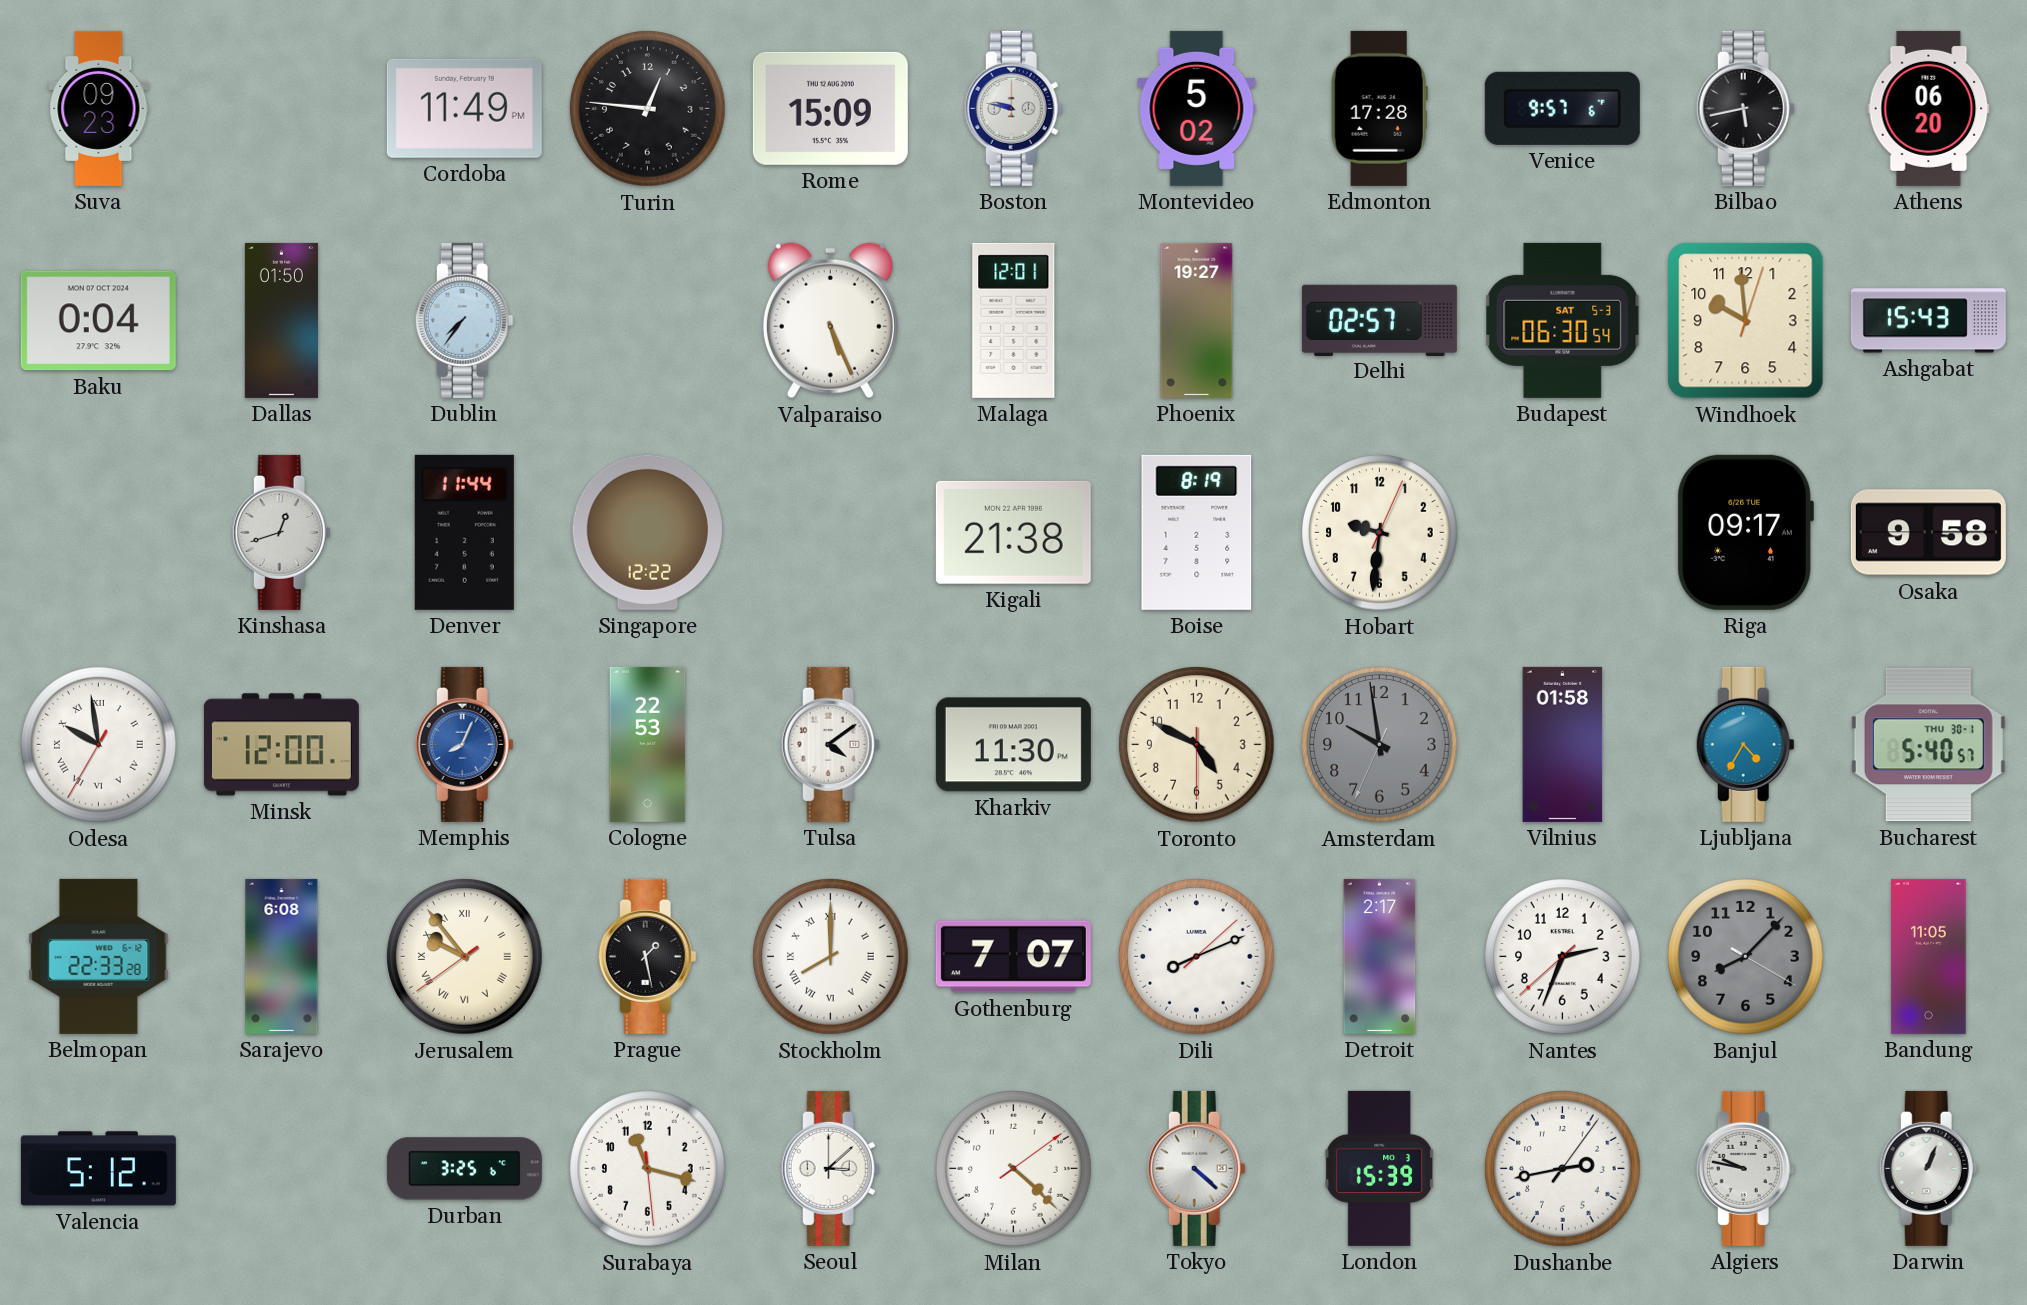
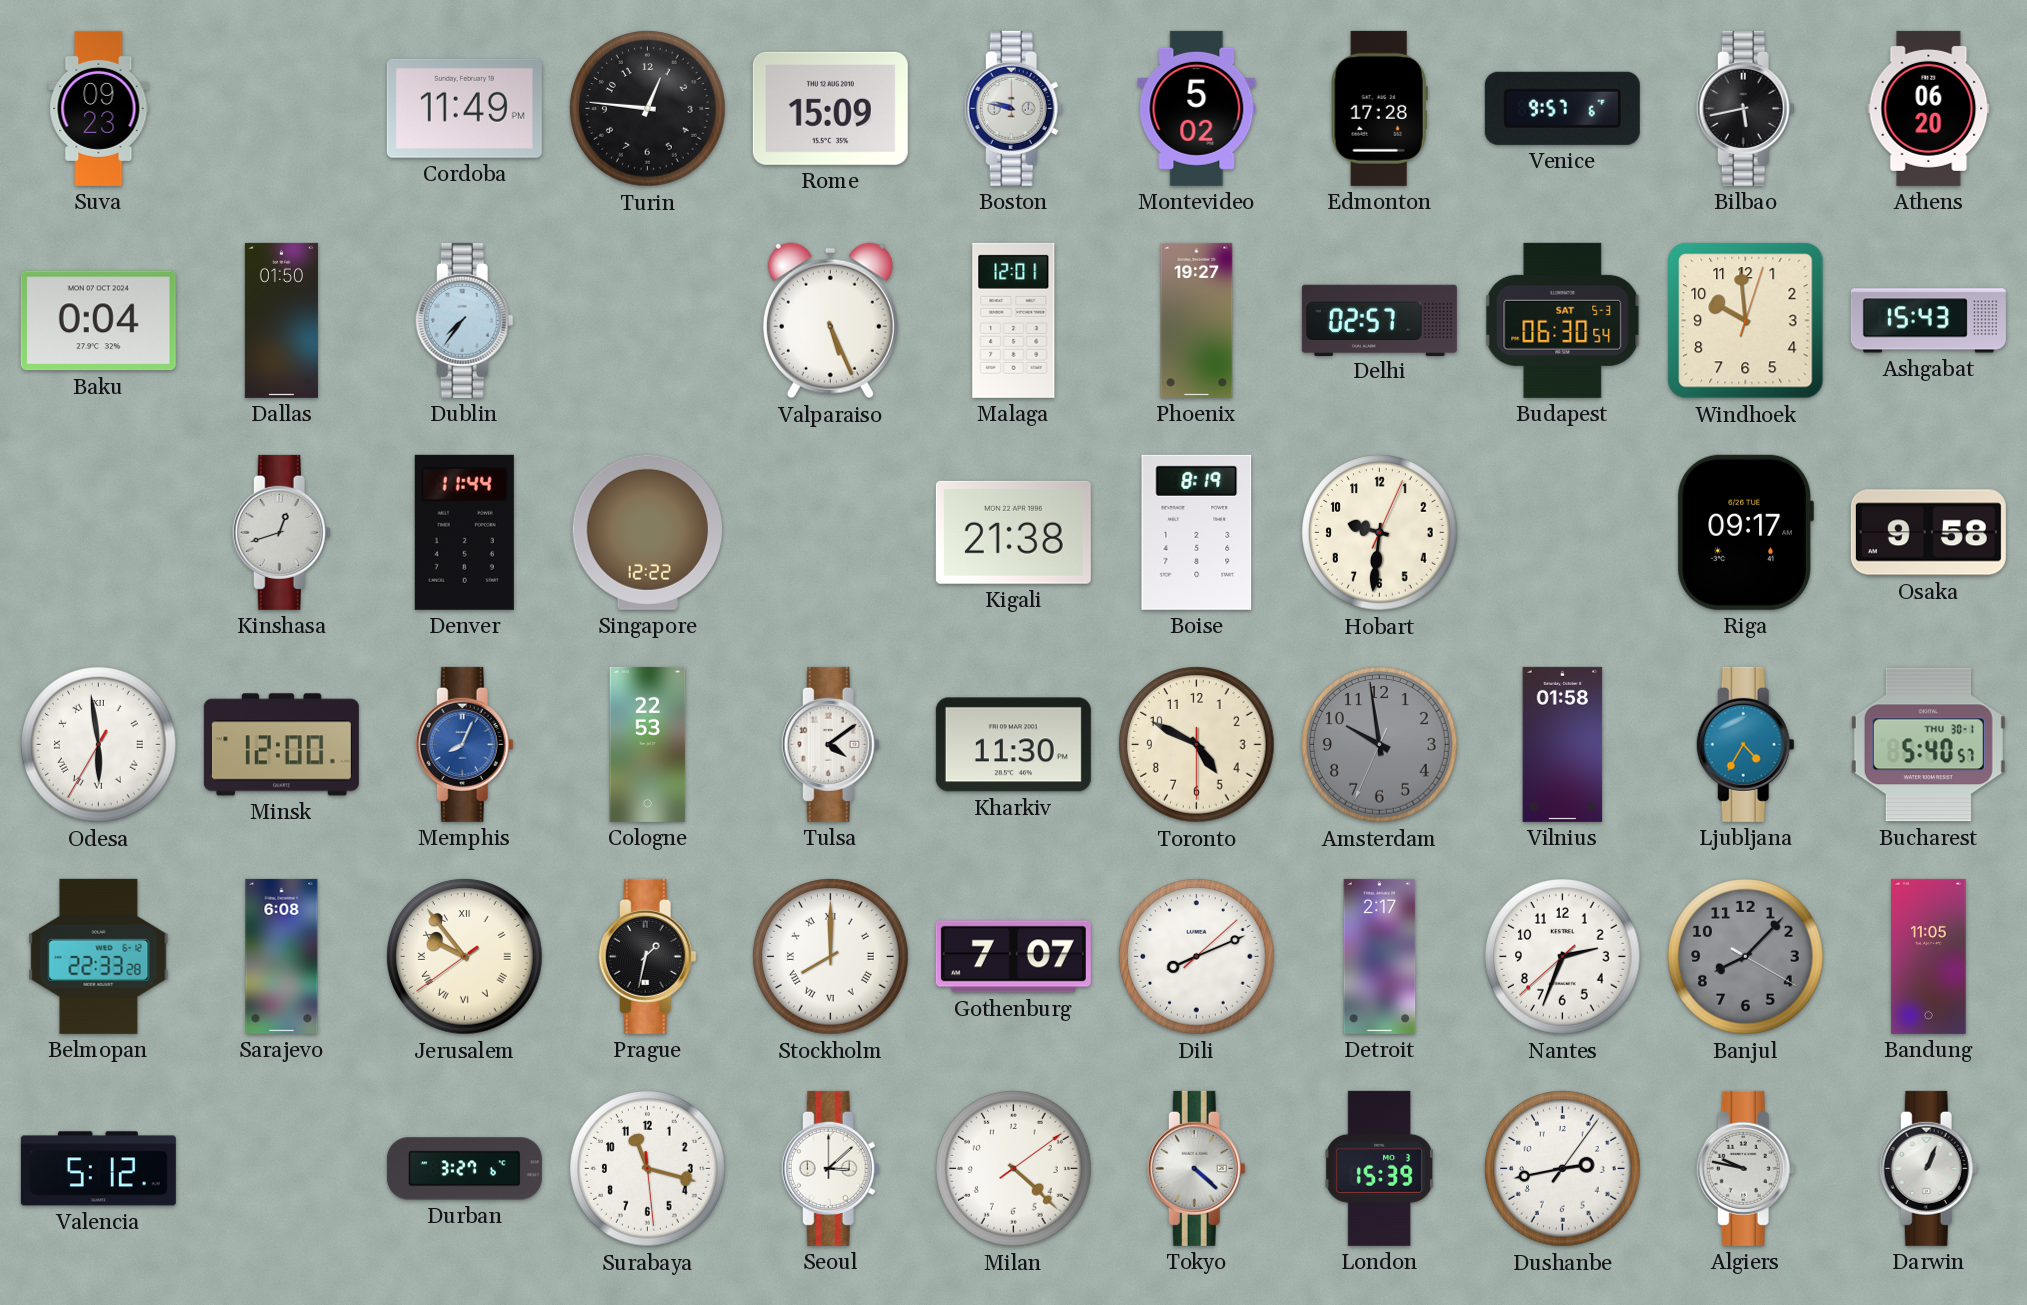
Odesa: 9:58 -> 5:58 (99, 745)
Prague: 1:28 -> 1:32 (647, 956)
Durban: 3:25 -> 3:27 (464, 1169)
